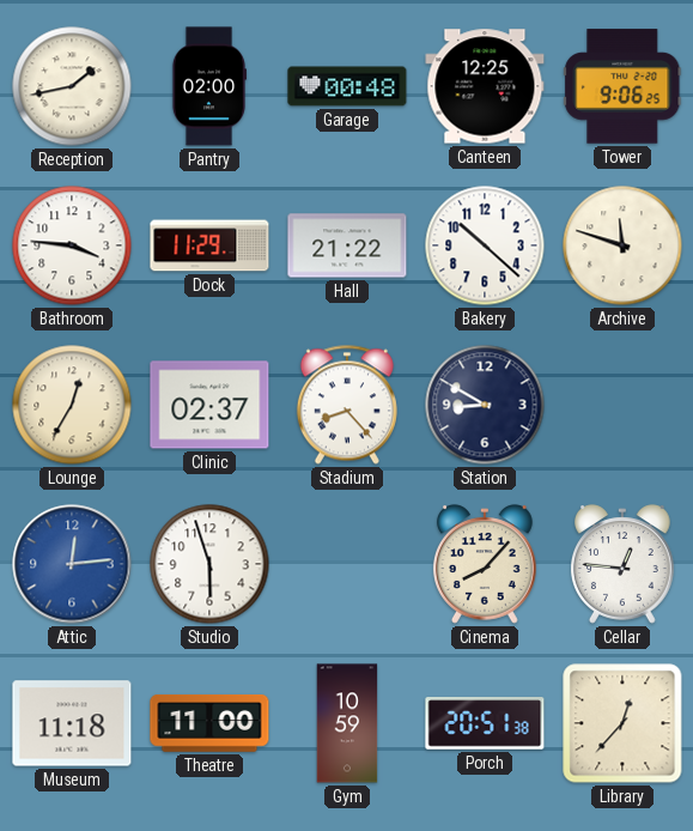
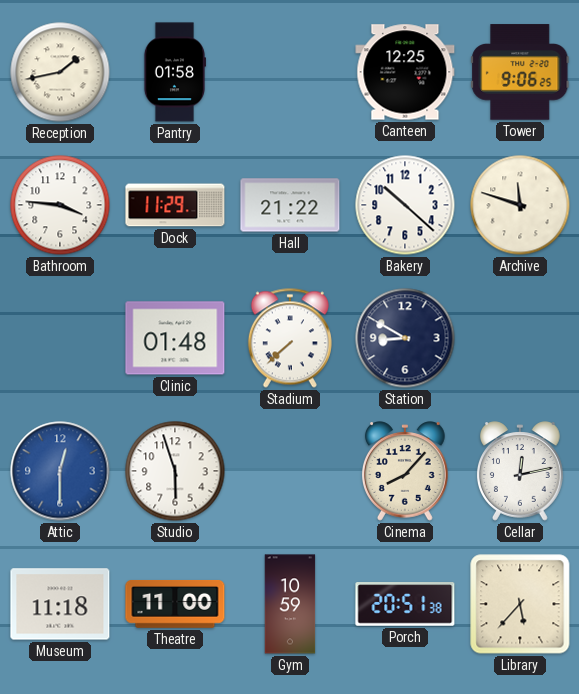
Pantry: 02:00 -> 01:58 (174, 72)
Garage: 00:48 -> none (347, 86)
Lounge: 12:35 -> none (72, 405)
Clinic: 02:37 -> 01:48 (175, 338)
Stadium: 8:23 -> 7:38 (290, 338)
Attic: 12:14 -> 12:30 (60, 471)
Cellar: 12:46 -> 12:13 (520, 471)
Library: 12:37 -> 5:37 (520, 604)
